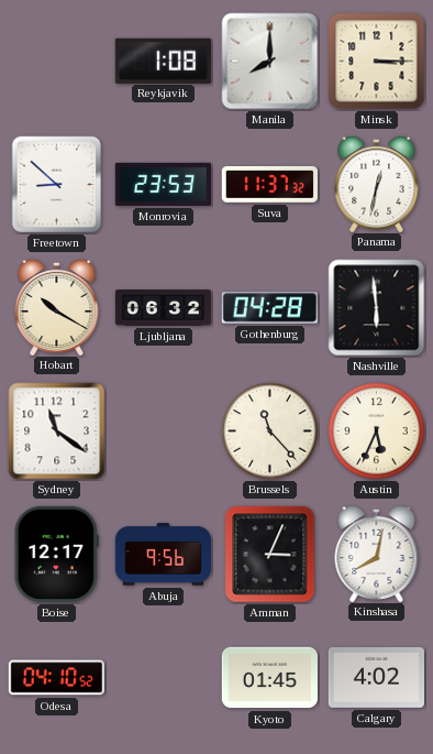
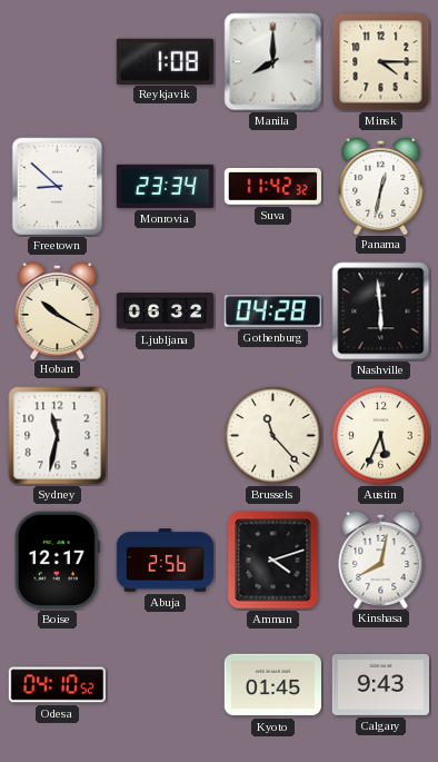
Minsk: 3:15 -> 4:15 (381, 62)
Monrovia: 23:53 -> 23:34 (165, 186)
Suva: 11:37 -> 11:42 (272, 186)
Sydney: 11:21 -> 11:32 (58, 436)
Abuja: 9:56 -> 2:56 (165, 561)
Amman: 3:04 -> 4:12 (273, 561)
Calgary: 4:02 -> 9:43 (380, 684)
